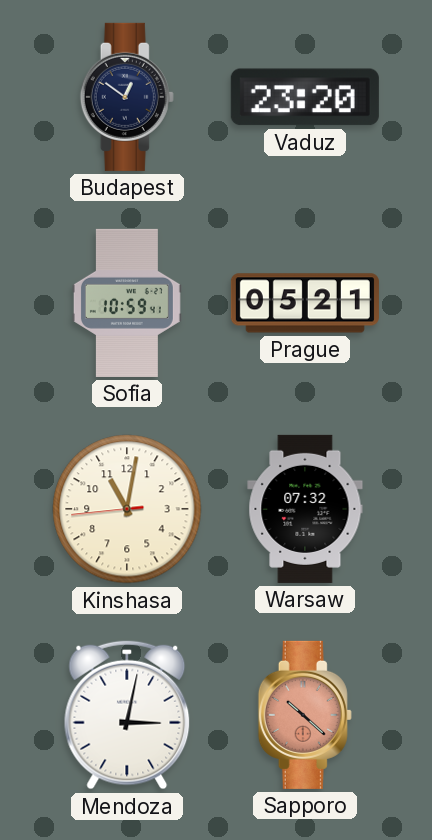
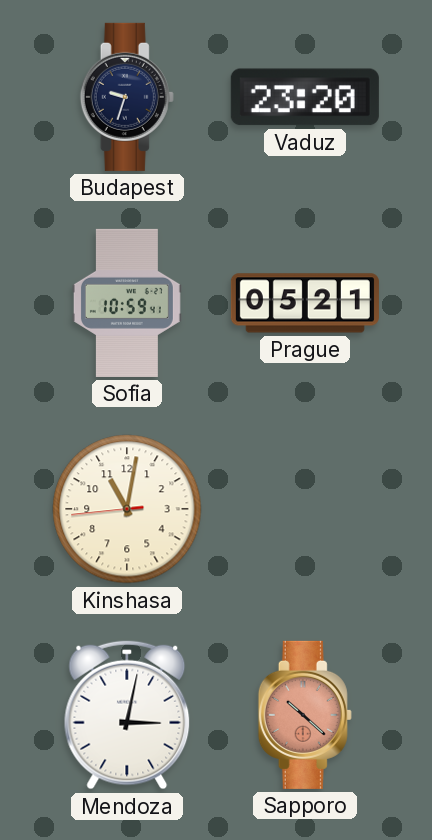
Budapest: 12:51 -> 9:33 (127, 97)
Warsaw: 07:32 -> none (305, 509)
